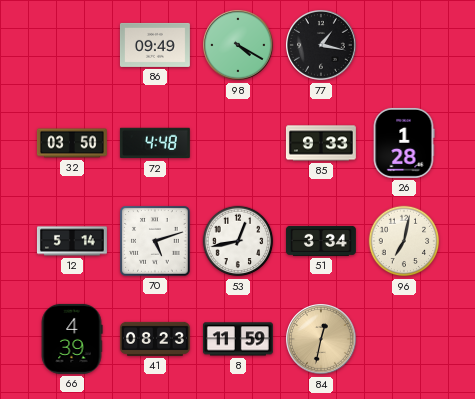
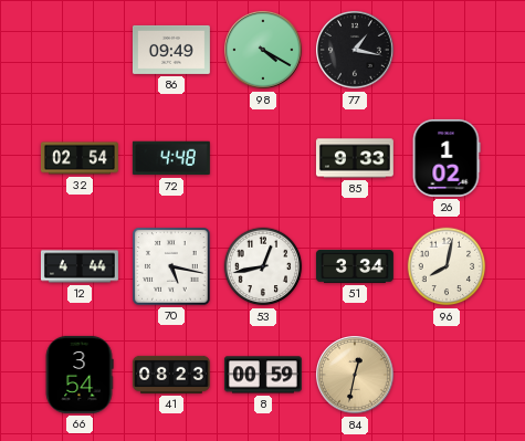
32: 03:50 -> 02:54 (80, 158)
26: 1:28 -> 1:02 (447, 158)
12: 5:14 -> 4:44 (80, 266)
70: 5:12 -> 5:17 (171, 266)
96: 7:02 -> 8:02 (447, 266)
66: 4:39 -> 3:54 (80, 375)
8: 11:59 -> 00:59 (263, 375)
